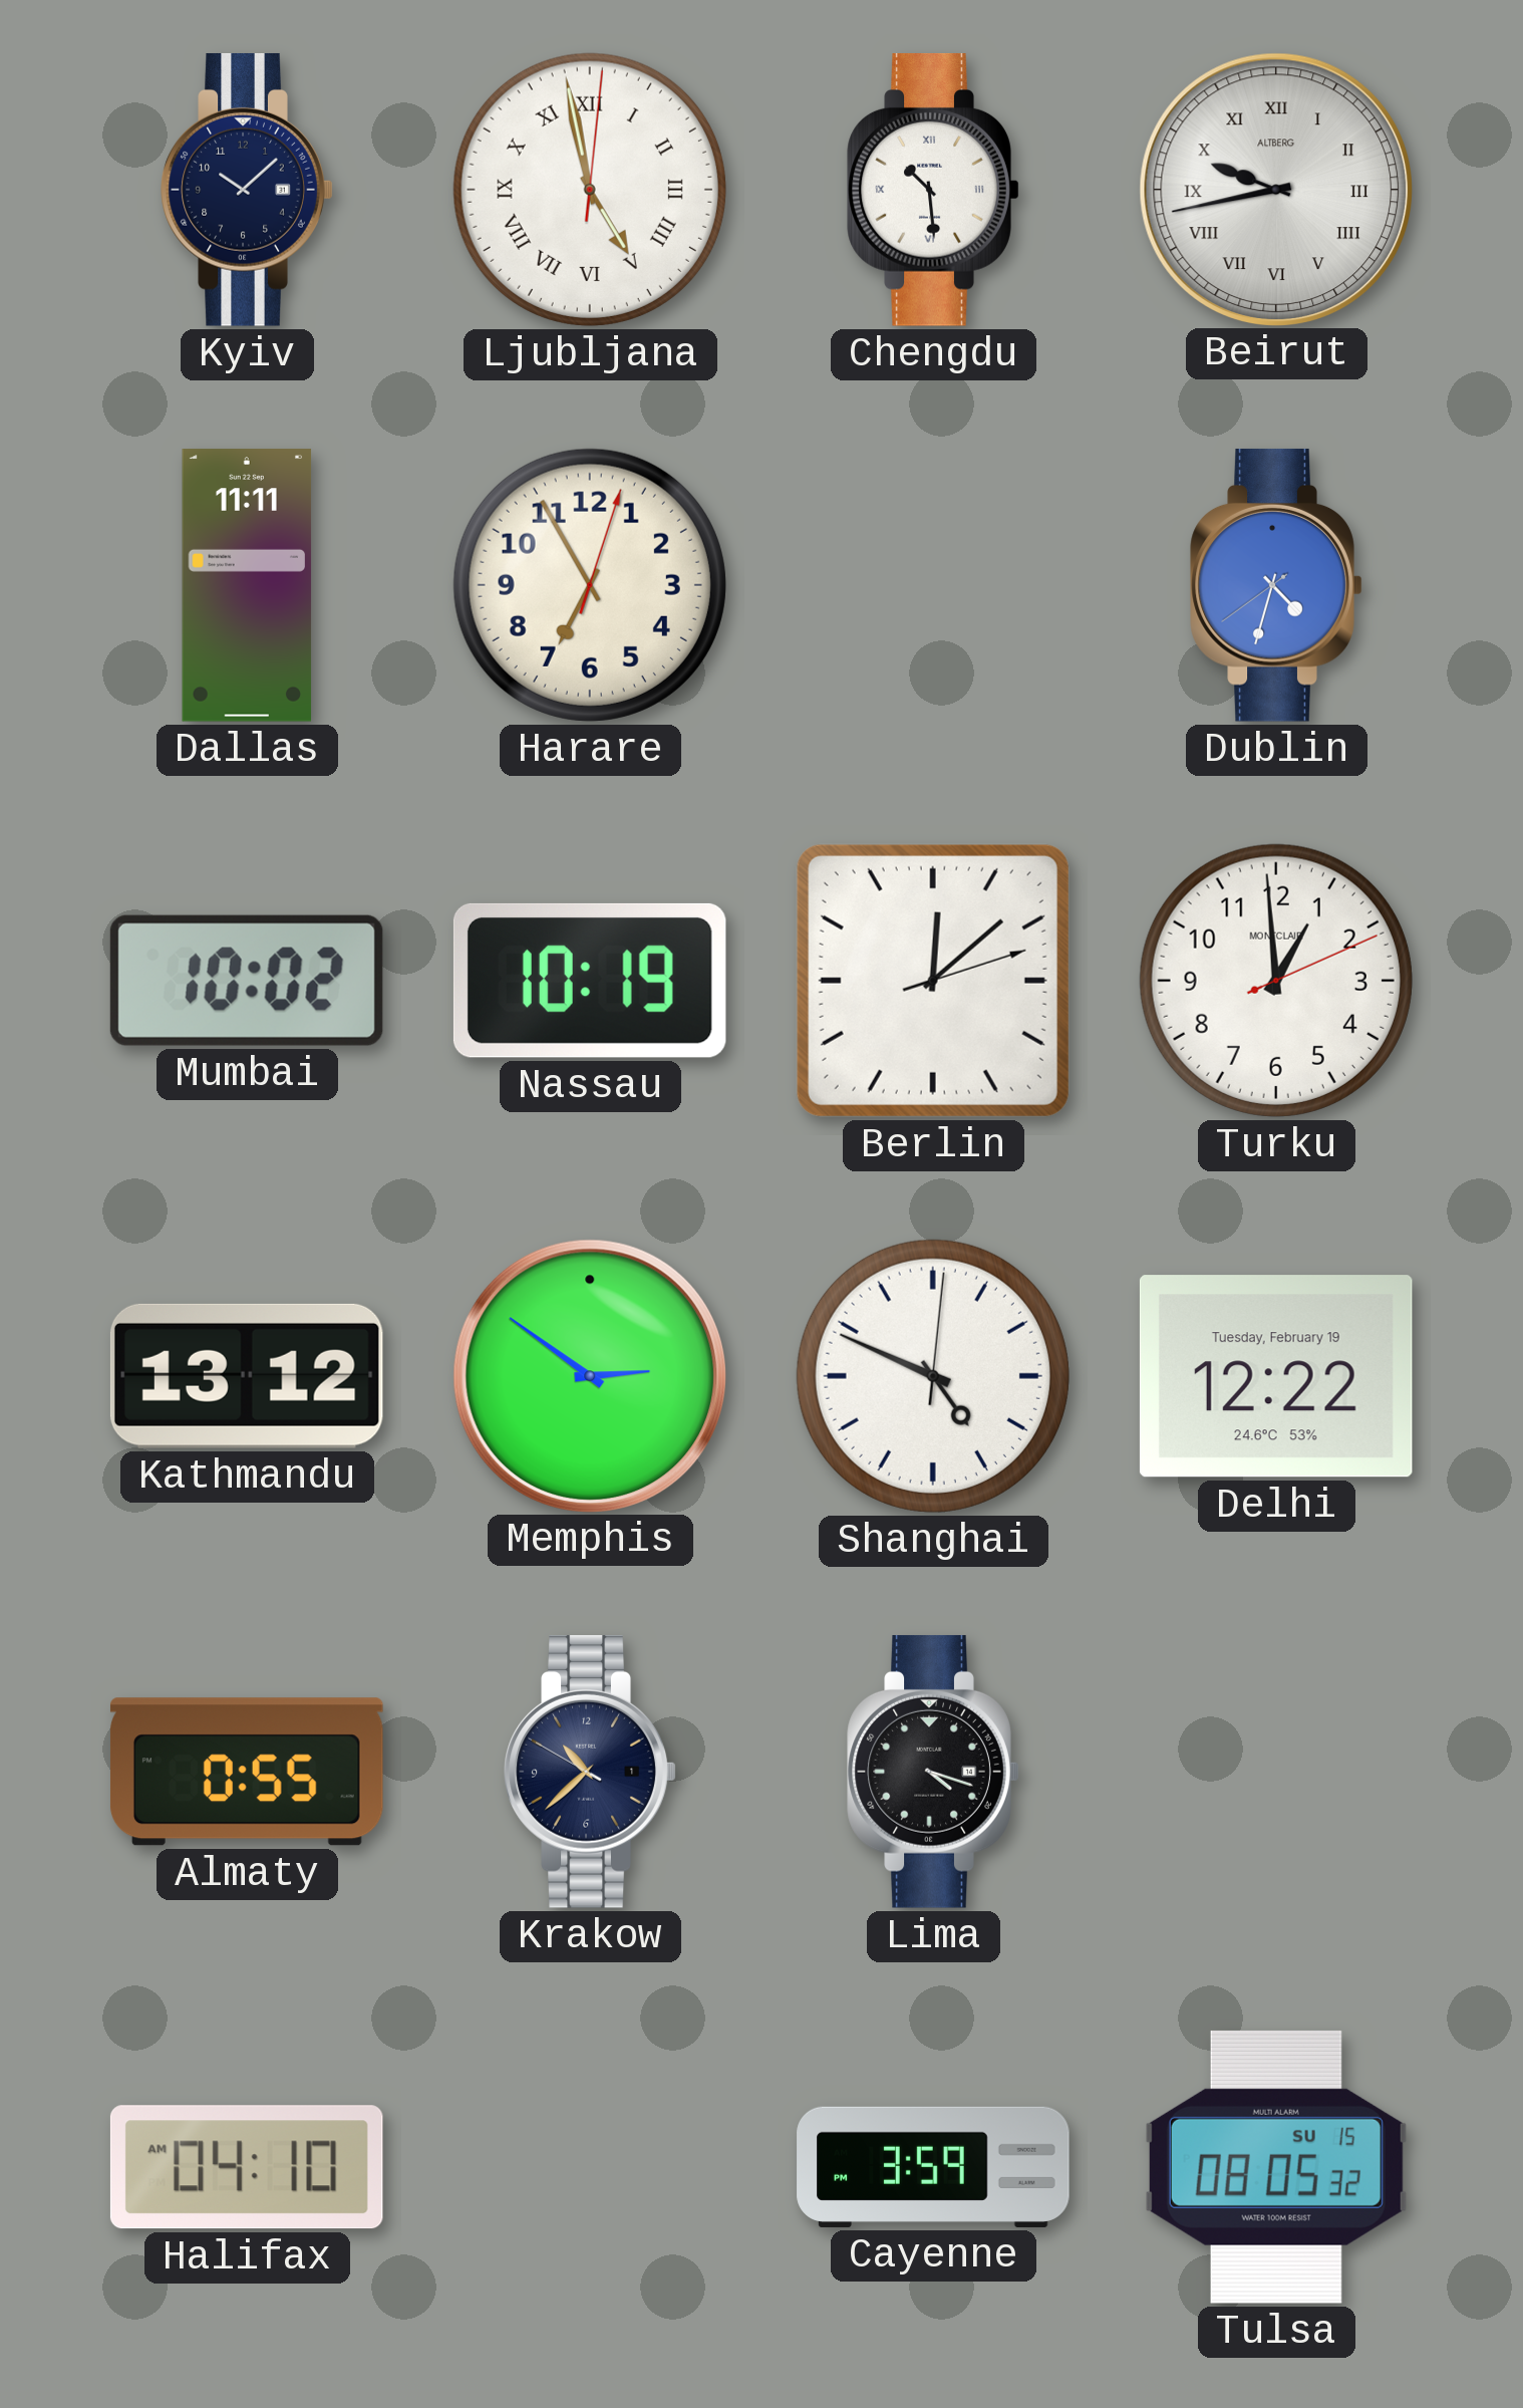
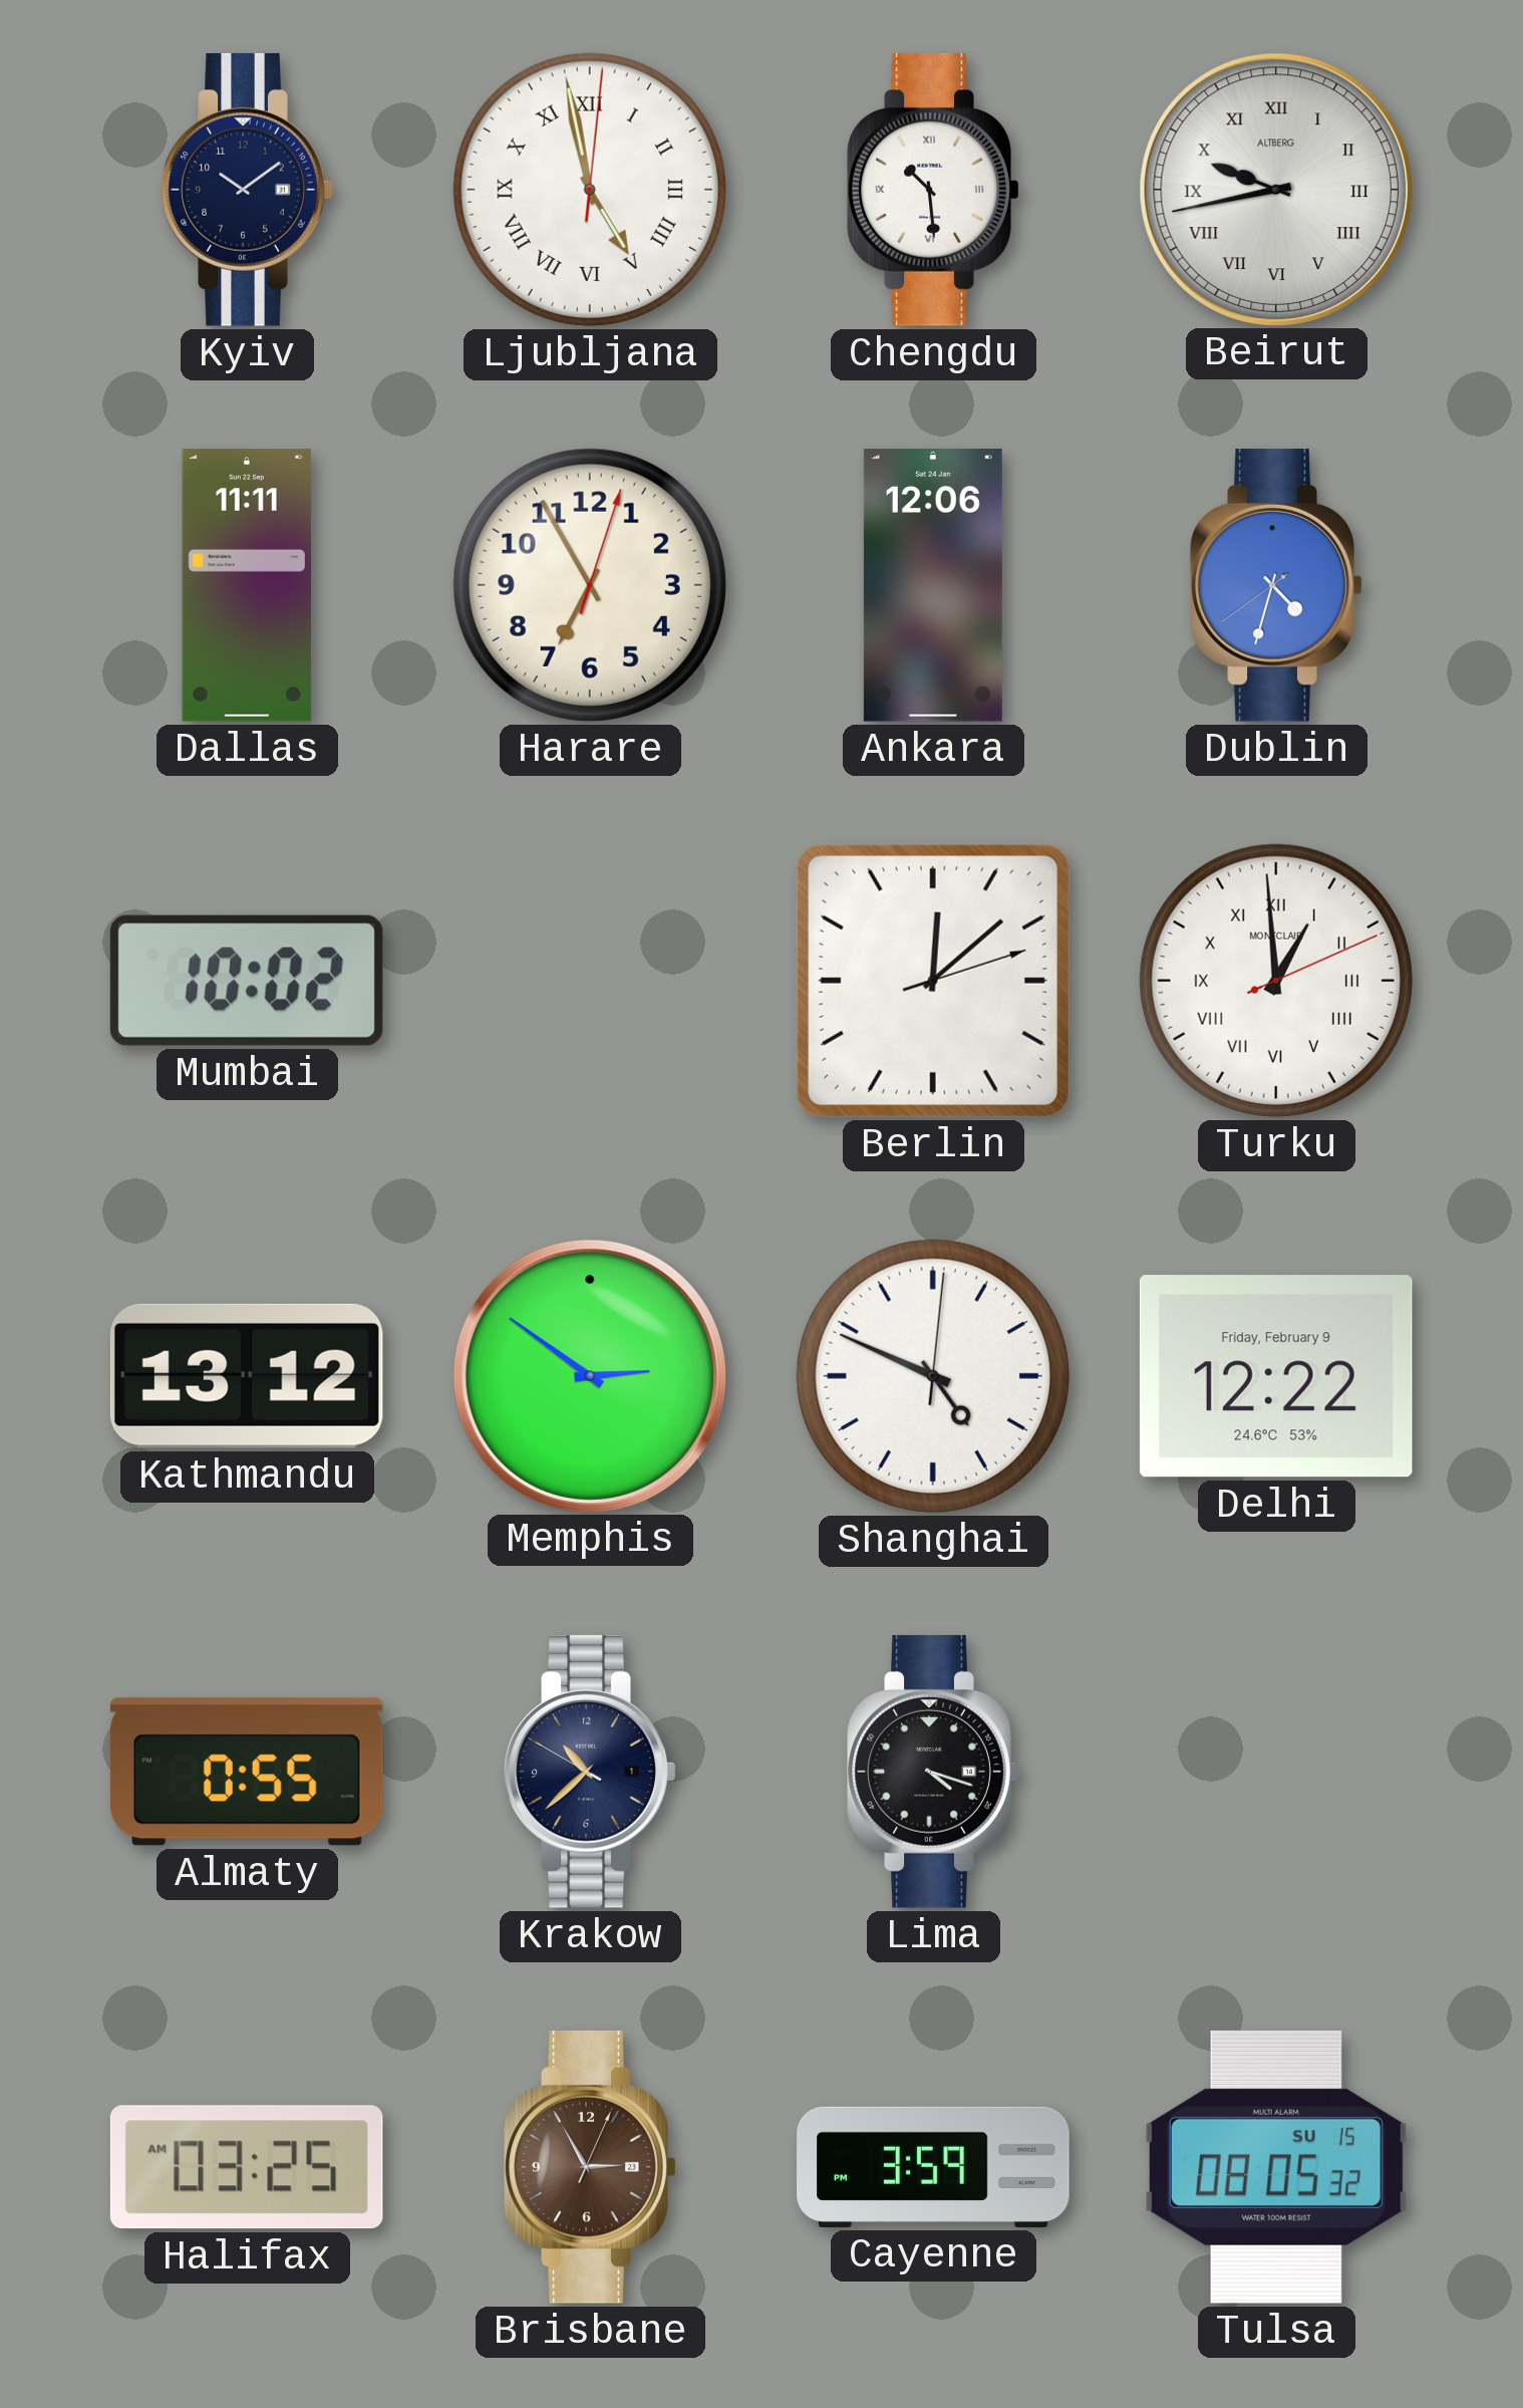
Kyiv: 10:08 -> 10:09 (247, 190)
Ankara: none -> 12:06 (933, 586)
Nassau: 10:19 -> none (590, 981)
Turku numerals: Arabic -> Roman (1276, 981)
Delhi date: Tuesday, February 19 -> Friday, February 9 (1276, 1376)
Halifax: 04:10 -> 03:25 (247, 2167)
Brisbane: none -> 2:55 (590, 2167)
